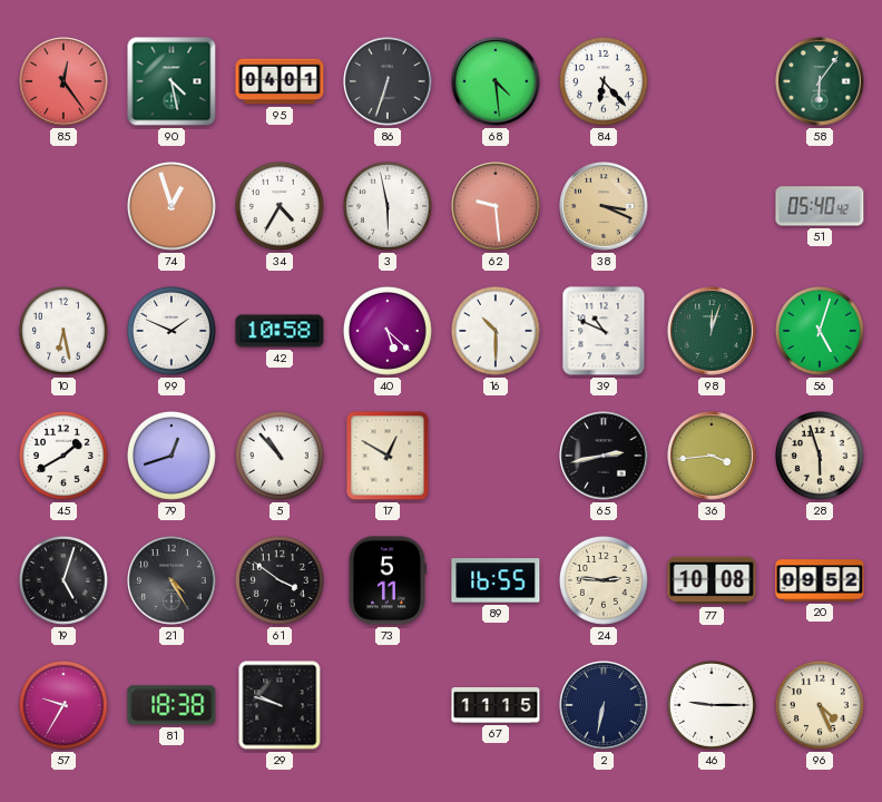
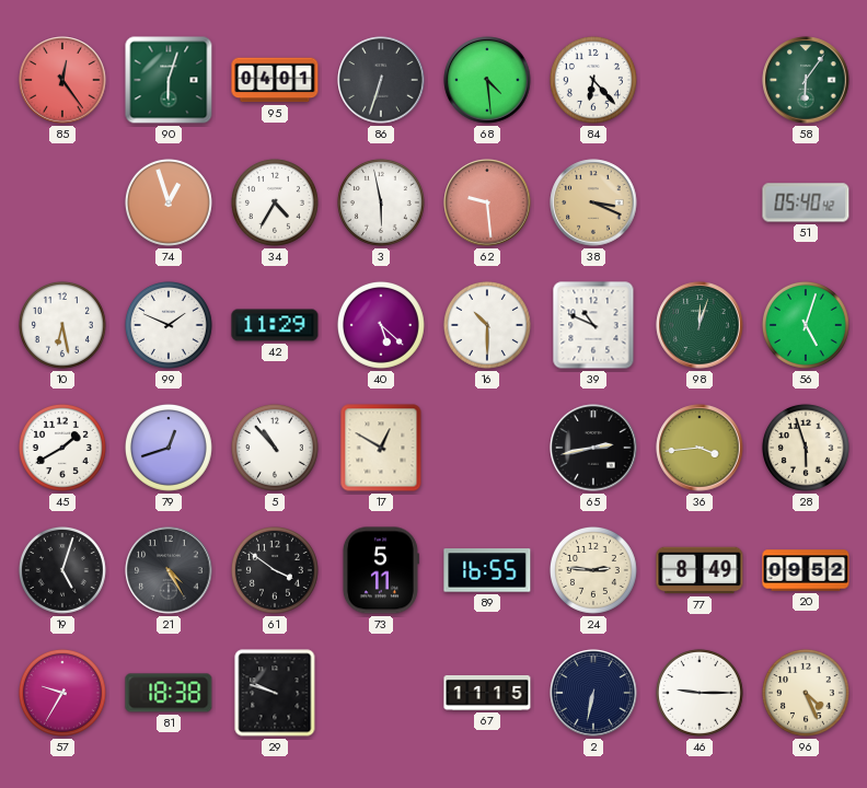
90: 4:28 -> 6:03 (169, 80)
42: 10:58 -> 11:29 (275, 325)
77: 10:08 -> 8:49 (700, 570)
